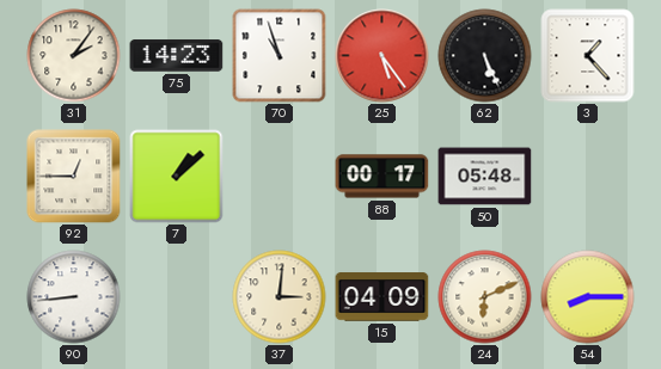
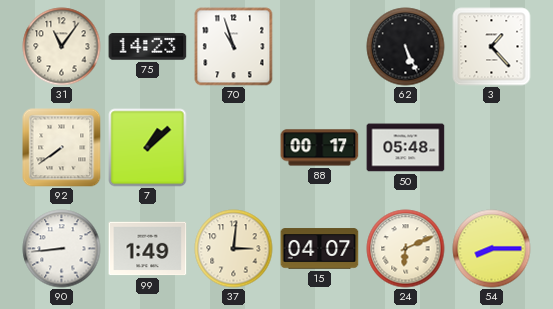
31: 2:06 -> 11:06 (62, 47)
25: 5:24 -> none (382, 56)
92: 12:45 -> 7:39 (62, 148)
99: none -> 1:49 (148, 249)
15: 04:09 -> 04:07 (320, 249)
